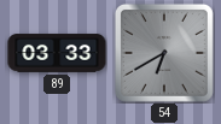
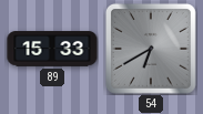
89: 03:33 -> 15:33 (52, 49)
